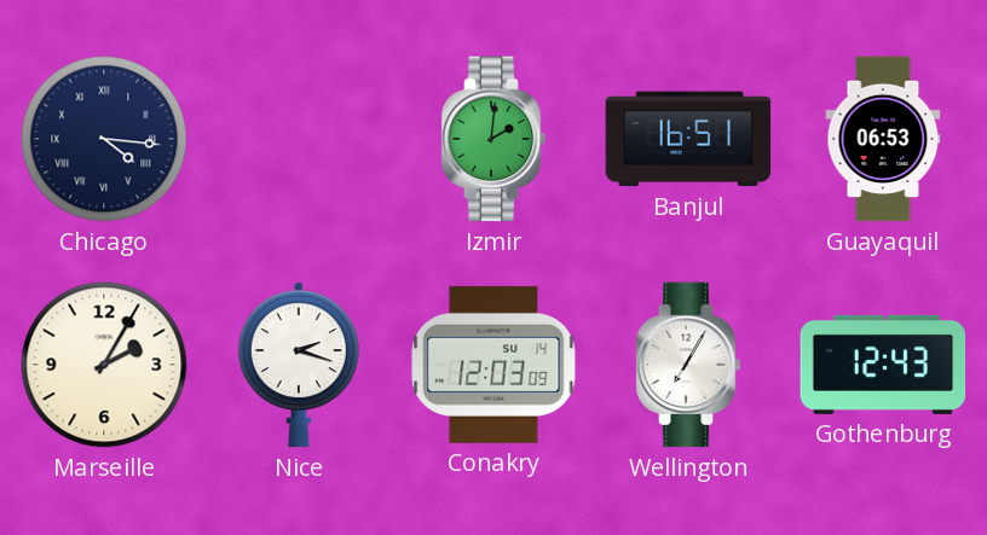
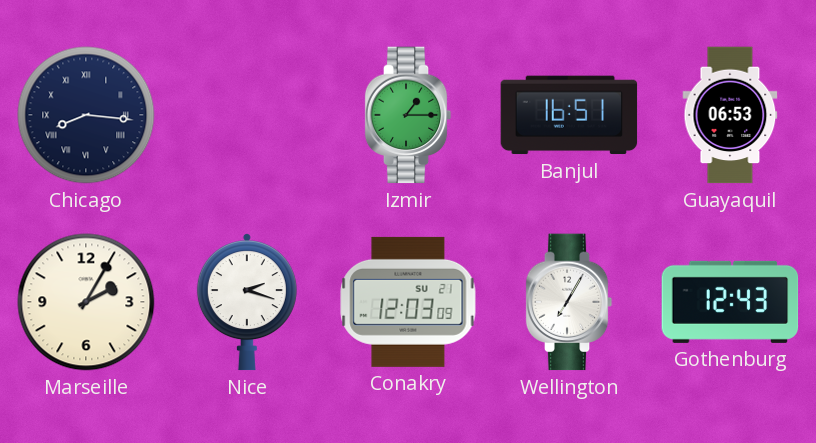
Chicago: 4:16 -> 8:16 (86, 115)
Izmir: 2:01 -> 1:15 (408, 115)
Conakry date: SU 14 -> SU 21 (408, 302)
